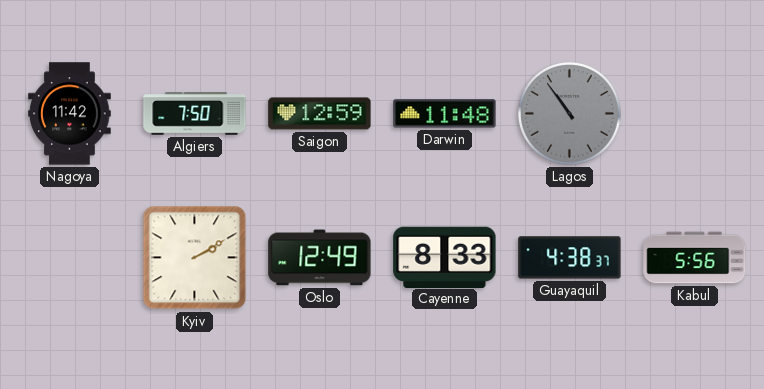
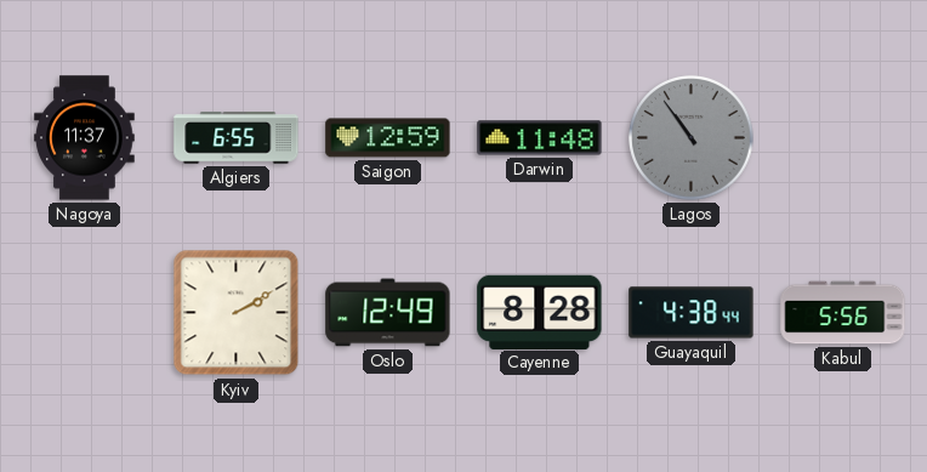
Nagoya: 11:42 -> 11:37 (85, 138)
Algiers: 7:50 -> 6:55 (237, 138)
Cayenne: 8:33 -> 8:28 (540, 312)
Guayaquil: 4:38:37 -> 4:38:44 (692, 313)
